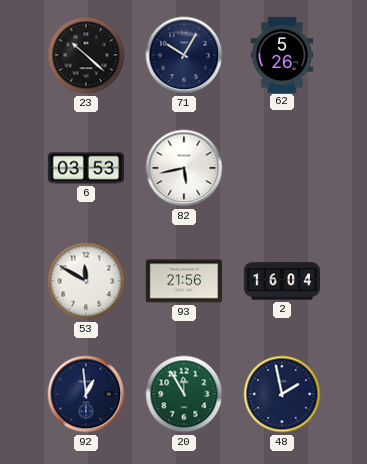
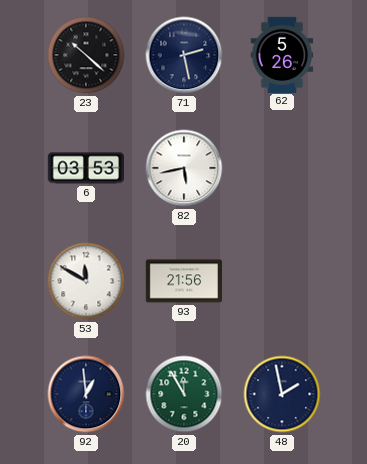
71: 10:05 -> 2:28 (184, 55)
2: 16:04 -> none (281, 281)
